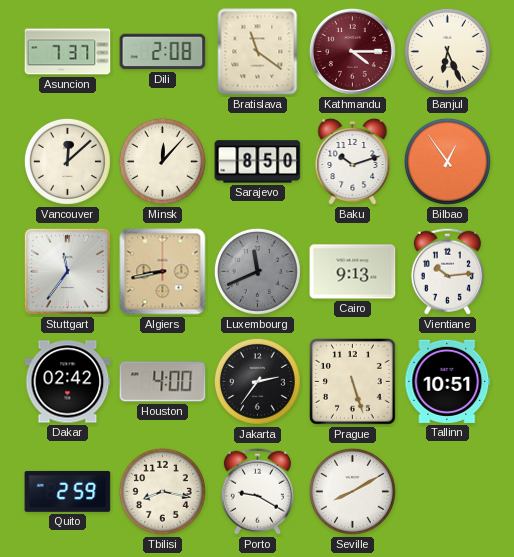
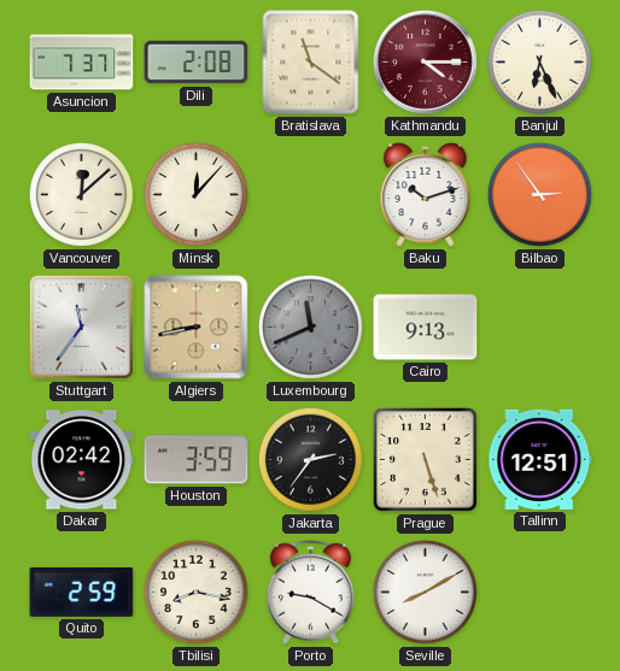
Sarajevo: 8:50 -> none (258, 162)
Bilbao: 12:54 -> 2:54 (539, 194)
Vientiane: 10:14 -> none (447, 271)
Houston: 4:00 -> 3:59 (197, 460)
Tallinn: 10:51 -> 12:51 (540, 459)
